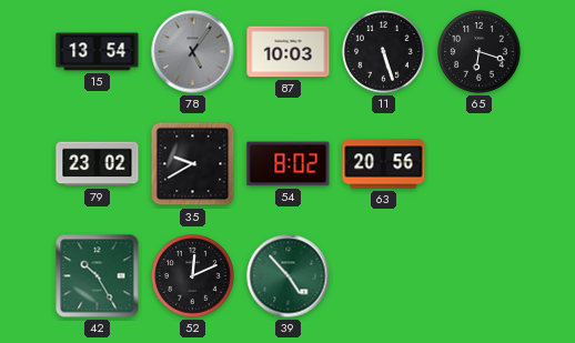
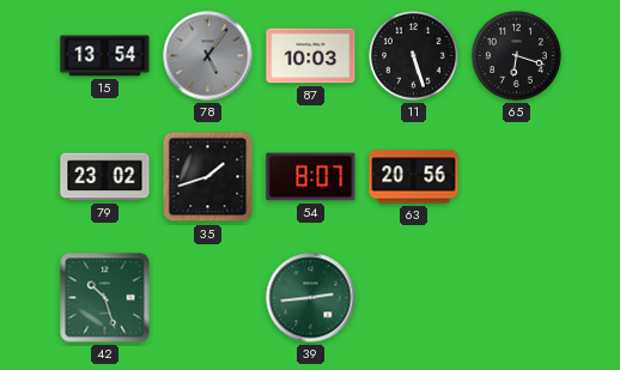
35: 9:40 -> 1:42 (208, 177)
54: 8:02 -> 8:07 (311, 177)
42: 10:25 -> 10:27 (105, 298)
52: 12:11 -> none (193, 276)
39: 4:53 -> 2:44 (311, 298)
